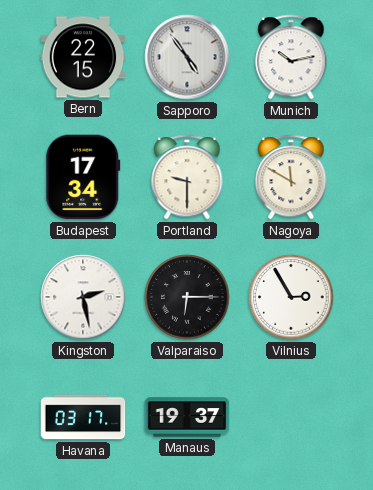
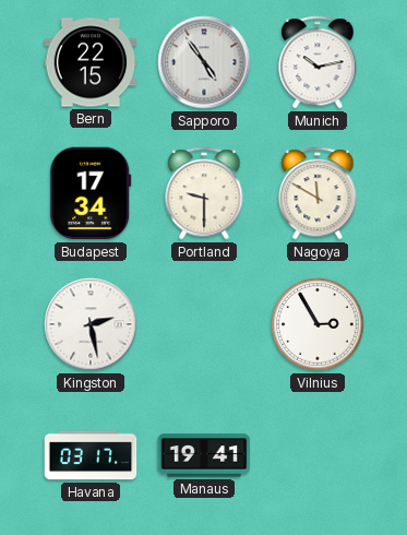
Valparaiso: 6:15 -> none (187, 297)
Manaus: 19:37 -> 19:41 (204, 455)
